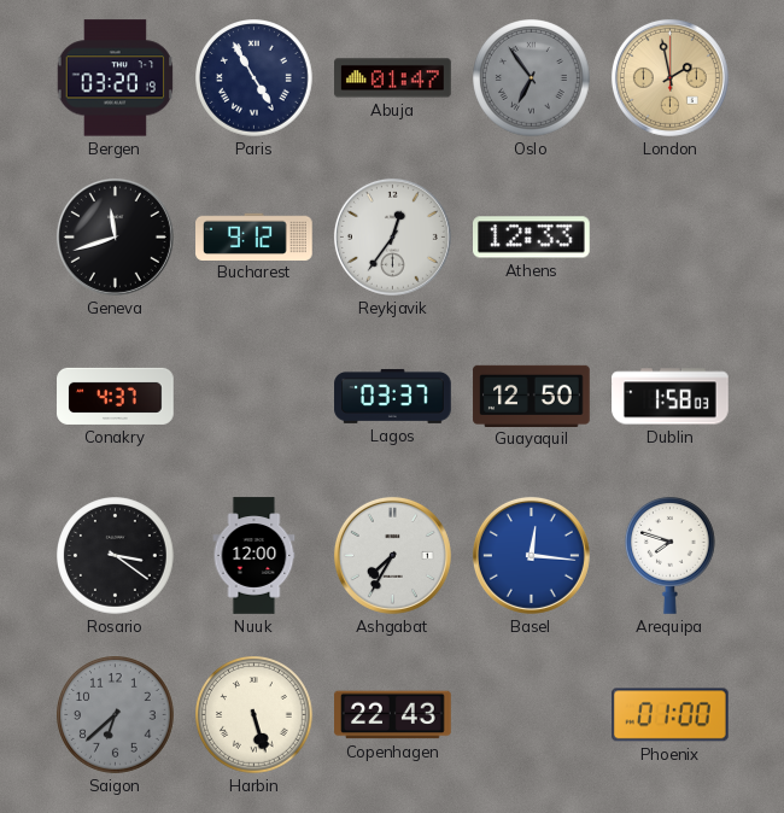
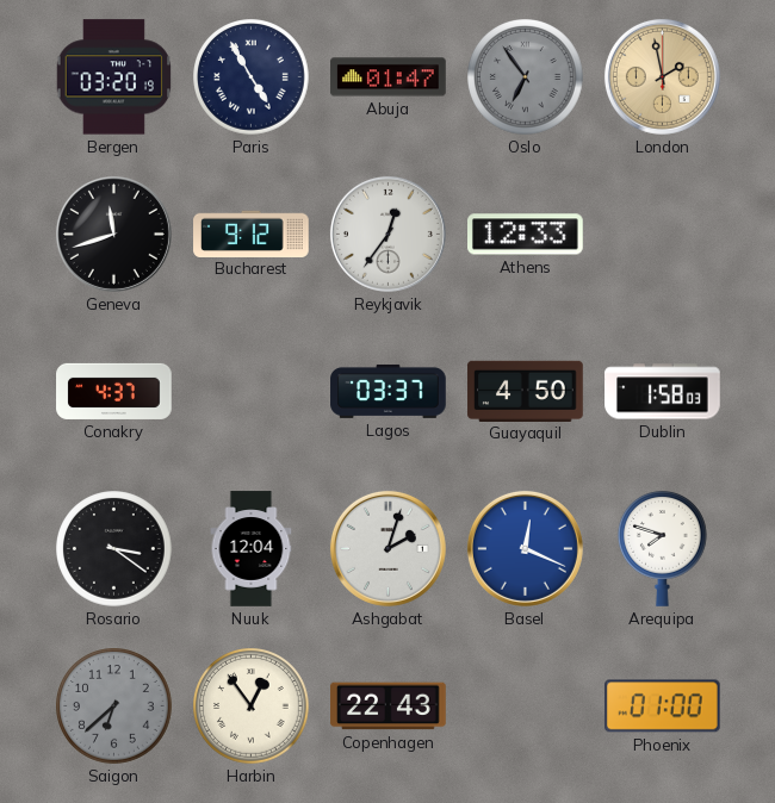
Guayaquil: 12:50 -> 4:50 (526, 391)
Nuuk: 12:00 -> 12:04 (252, 549)
Ashgabat: 7:35 -> 2:03 (387, 548)
Basel: 12:16 -> 12:19 (525, 548)
Harbin: 5:27 -> 12:54 (252, 706)
